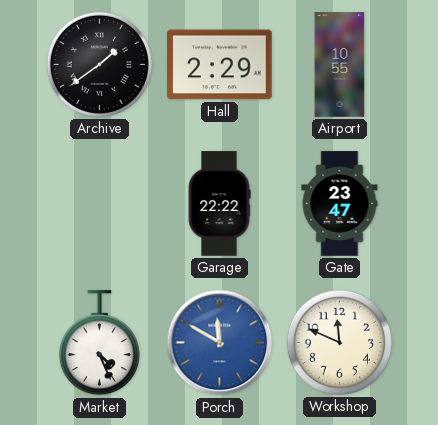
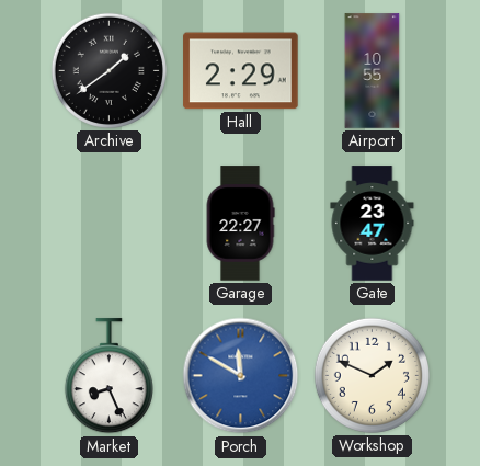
Garage: 22:22 -> 22:27 (240, 224)
Market: 4:26 -> 8:26 (108, 376)
Workshop: 11:49 -> 1:49 (372, 375)
